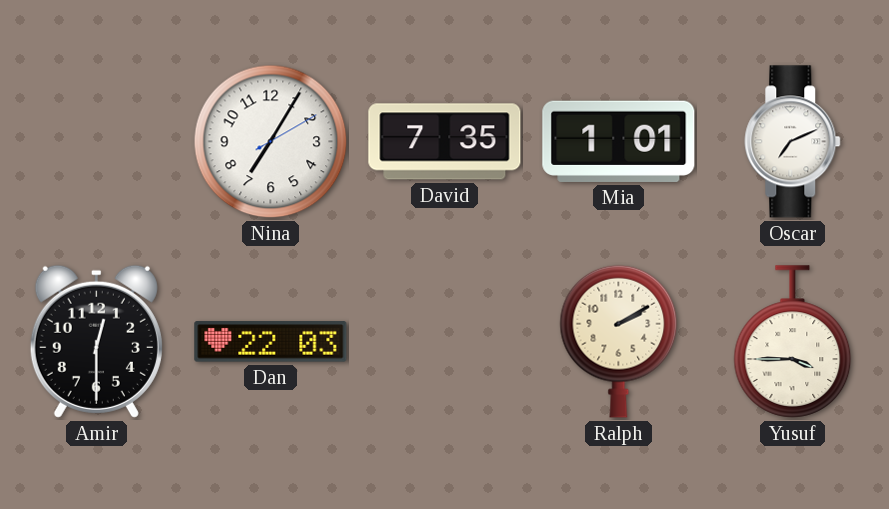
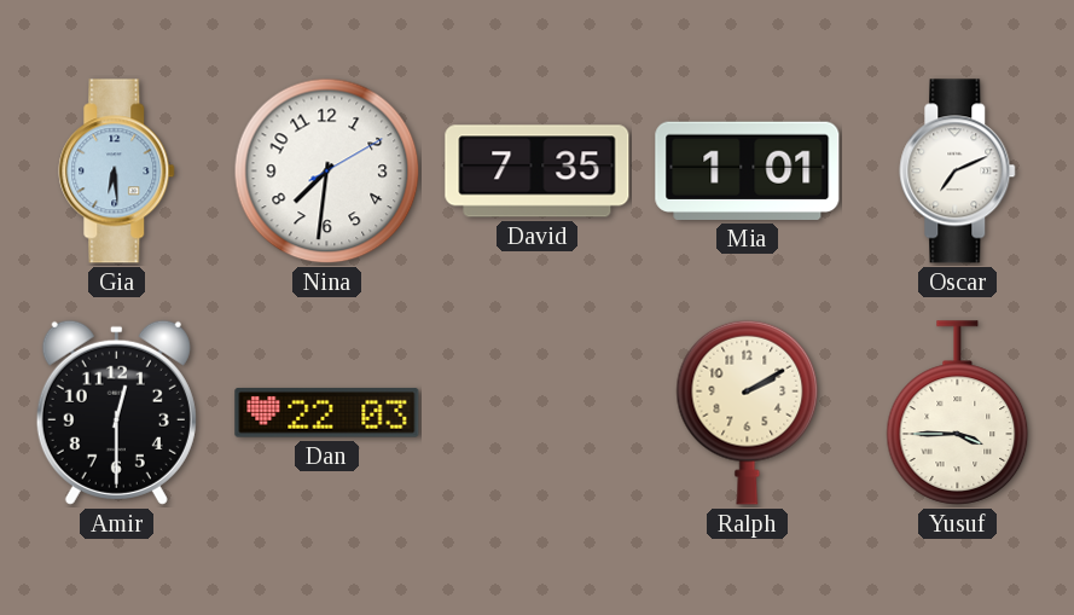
Gia: none -> 6:29 (117, 172)
Nina: 7:05 -> 7:31 (327, 172)
